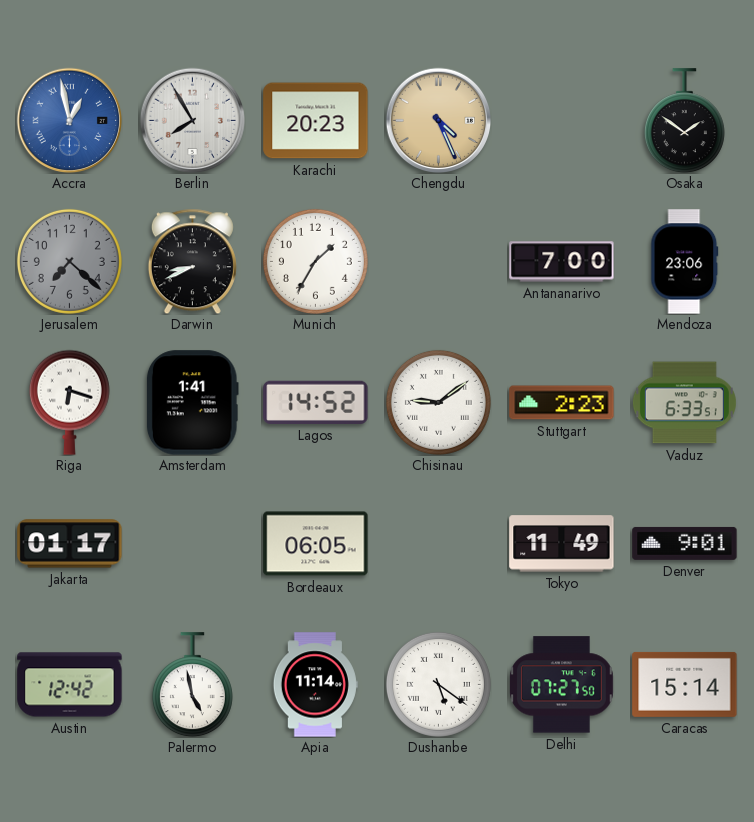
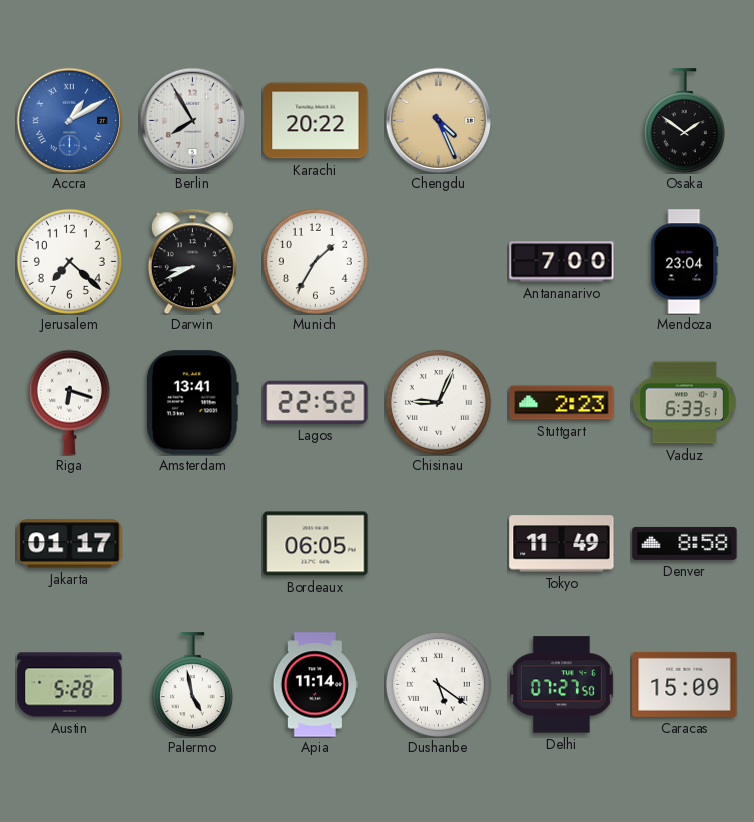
Accra: 12:58 -> 1:10 (69, 120)
Karachi: 20:23 -> 20:22 (316, 121)
Jerusalem dial: grey -> white (69, 261)
Mendoza: 23:06 -> 23:04 (685, 262)
Amsterdam: 1:41 -> 13:41 (192, 403)
Lagos: 14:52 -> 22:52 (316, 402)
Chisinau: 9:09 -> 9:04 (438, 402)
Denver: 9:01 -> 8:58 (685, 543)
Austin: 12:42 -> 5:28 (70, 685)
Caracas: 15:14 -> 15:09 (685, 684)
